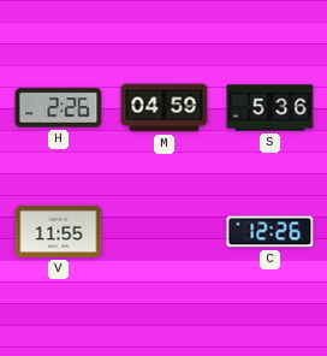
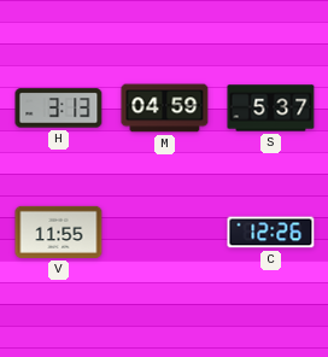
H: 2:26 -> 3:13 (59, 109)
S: 5:36 -> 5:37 (271, 109)
